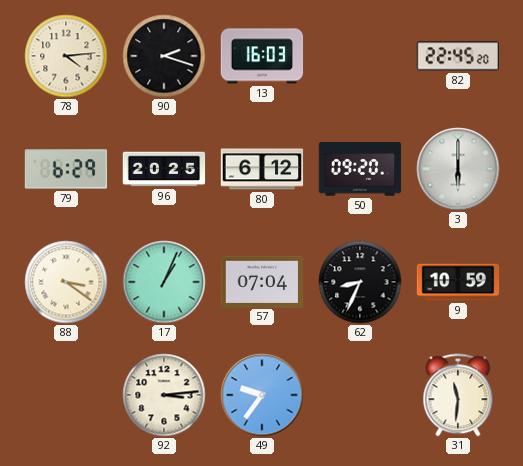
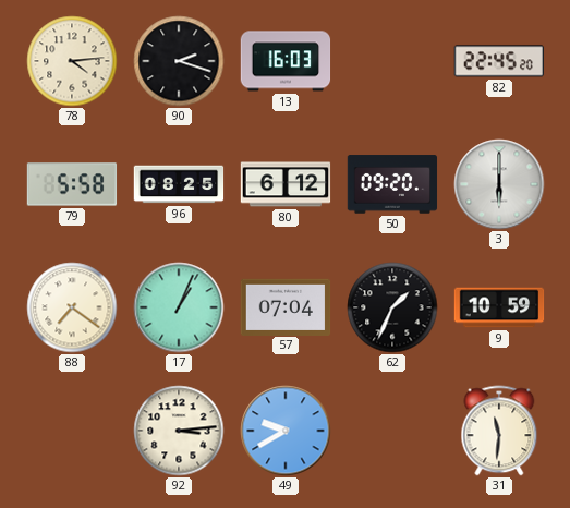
79: 6:29 -> 5:58 (72, 184)
96: 20:25 -> 08:25 (179, 184)
88: 3:21 -> 7:21 (72, 307)
62: 8:34 -> 1:34 (392, 307)
49: 9:36 -> 9:40 (286, 431)
